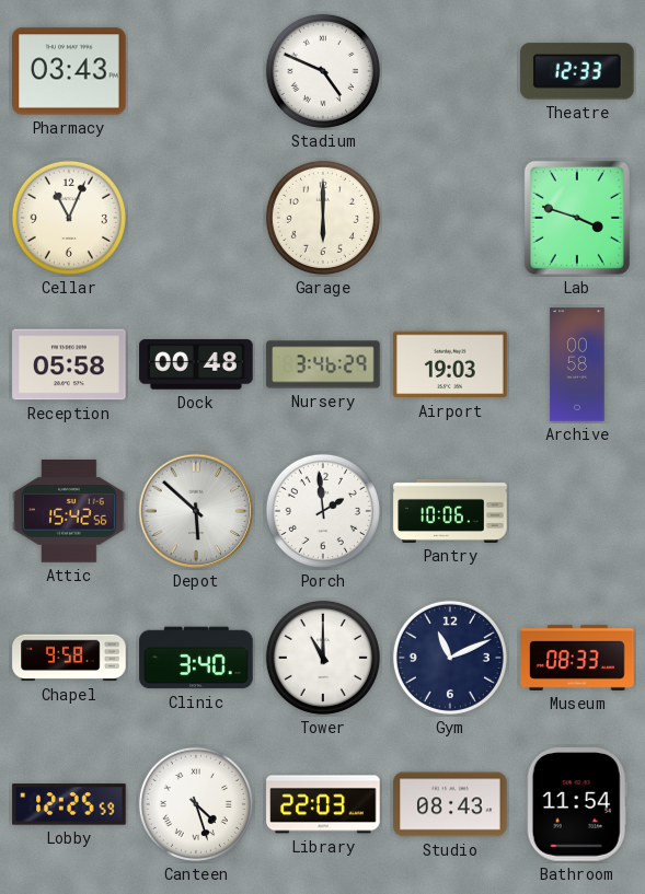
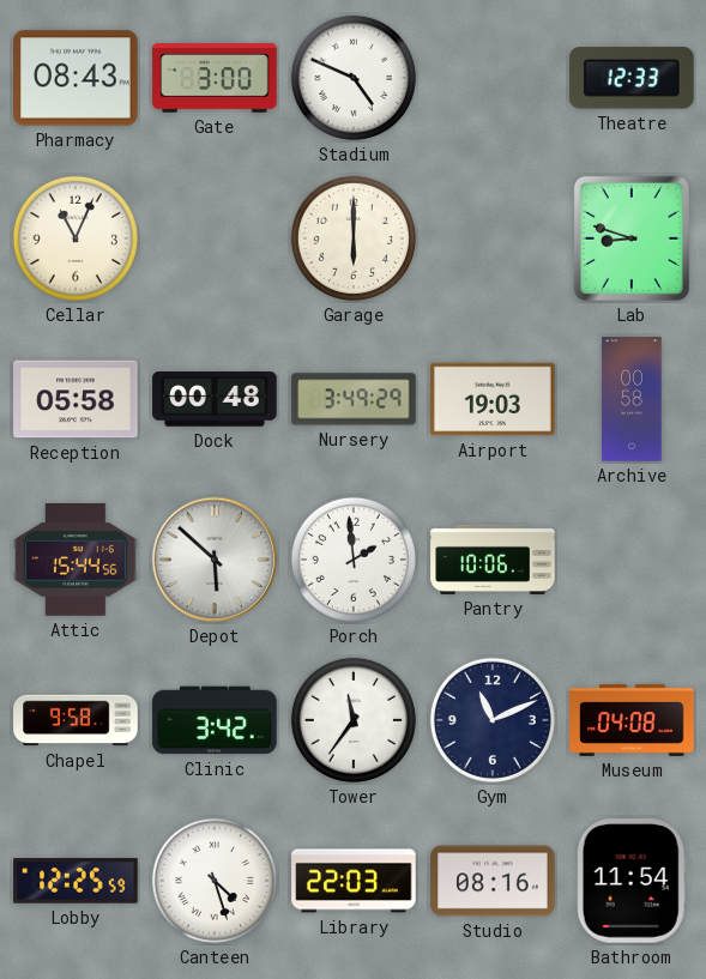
Pharmacy: 03:43 -> 08:43 (76, 78)
Gate: none -> 3:00 (215, 78)
Lab: 3:48 -> 8:48 (632, 238)
Nursery: 3:46 -> 3:49 (354, 399)
Attic: 15:42 -> 15:44 (76, 561)
Clinic: 3:40 -> 3:42 (215, 720)
Tower: 11:00 -> 11:36 (354, 720)
Museum: 08:33 -> 04:08 (632, 720)
Studio: 08:43 -> 08:16 (493, 881)
